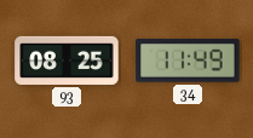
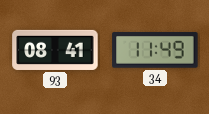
93: 08:25 -> 08:41 (55, 50)
